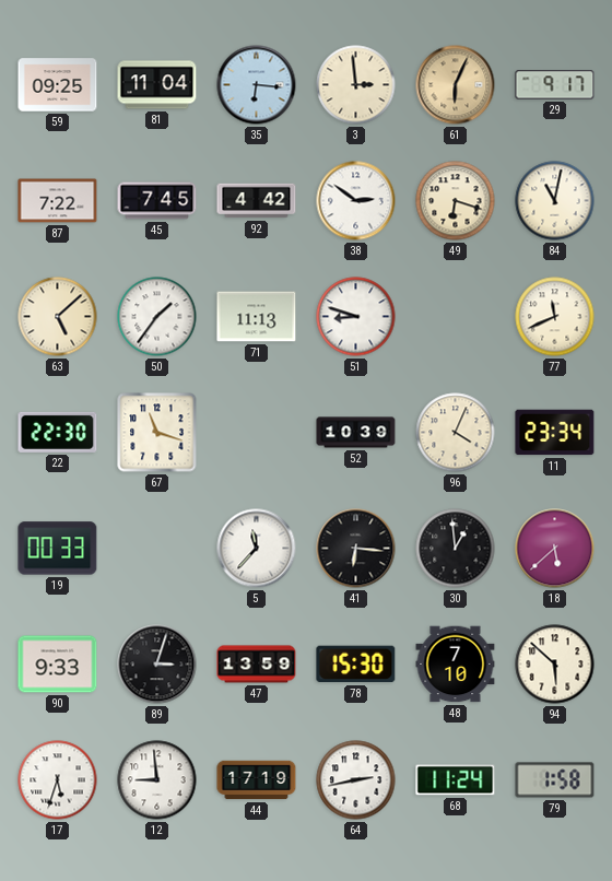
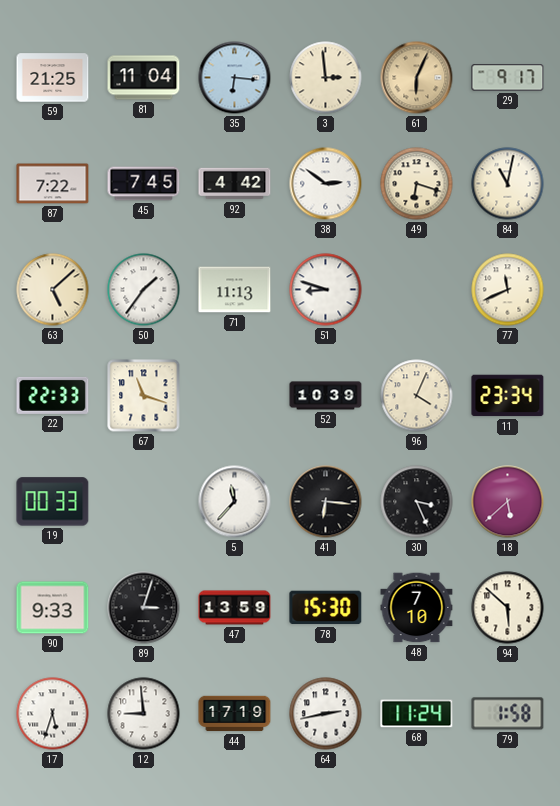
59: 09:25 -> 21:25 (53, 78)
22: 22:30 -> 22:33 (53, 395)
30: 12:59 -> 3:26 (417, 502)
